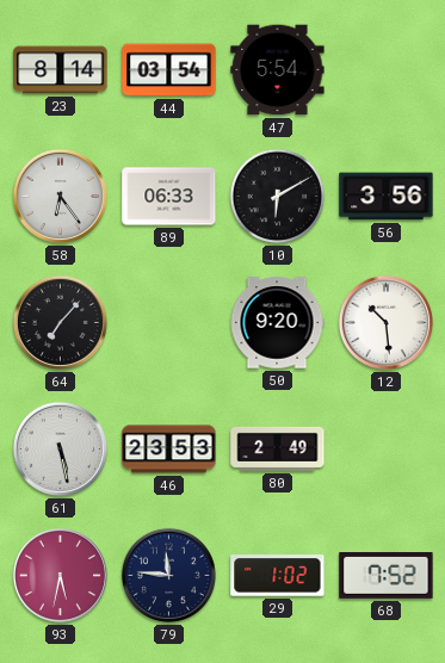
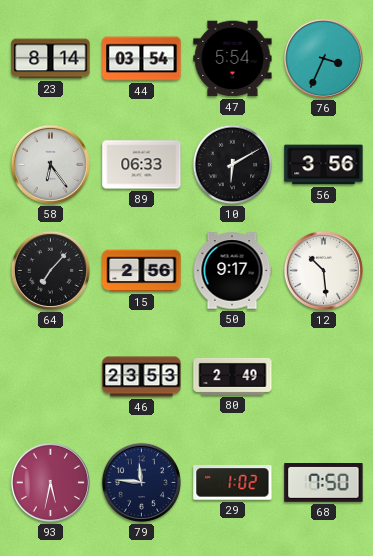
76: none -> 3:34 (323, 58)
15: none -> 2:56 (142, 271)
50: 9:20 -> 9:17 (232, 271)
61: 5:28 -> none (60, 448)
68: 7:52 -> 7:50 (324, 483)
